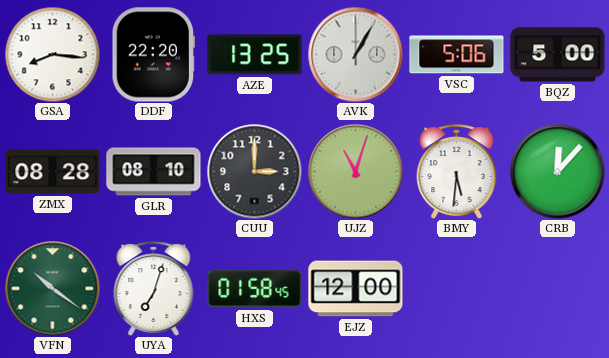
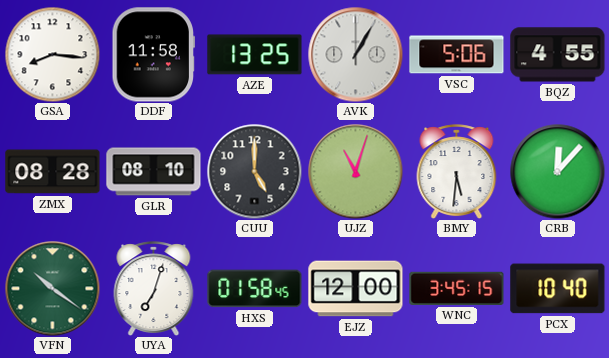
DDF: 22:20 -> 11:58 (153, 55)
BQZ: 5:00 -> 4:55 (558, 55)
CUU: 3:00 -> 5:00 (254, 171)
WNC: none -> 3:45 (457, 288)
PCX: none -> 10:40 (558, 289)
